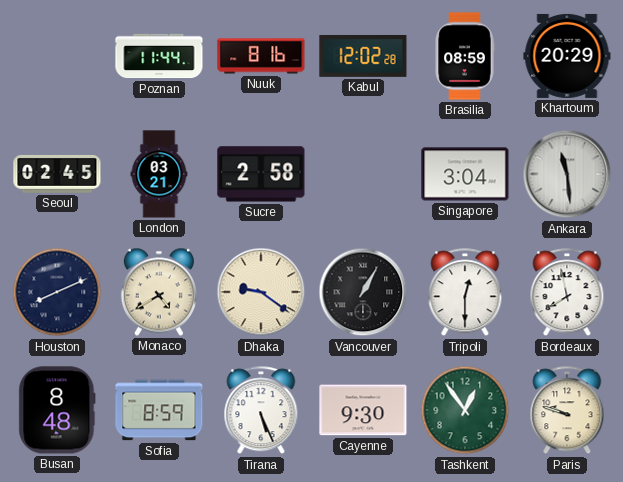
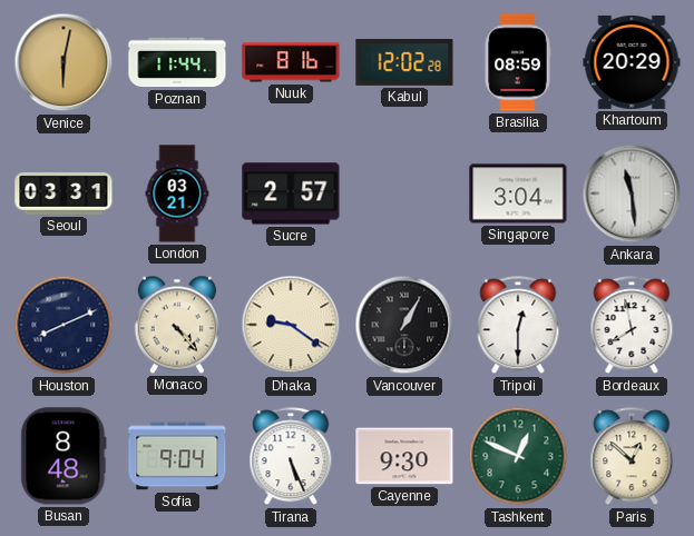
Venice: none -> 6:02 (63, 62)
Seoul: 02:45 -> 03:31 (63, 193)
Sucre: 2:58 -> 2:57 (291, 193)
Monaco: 4:40 -> 4:23 (177, 325)
Sofia: 8:59 -> 9:04 (177, 456)
Tashkent: 12:54 -> 12:49 (518, 456)
Paris: 9:48 -> 12:52 (632, 457)
